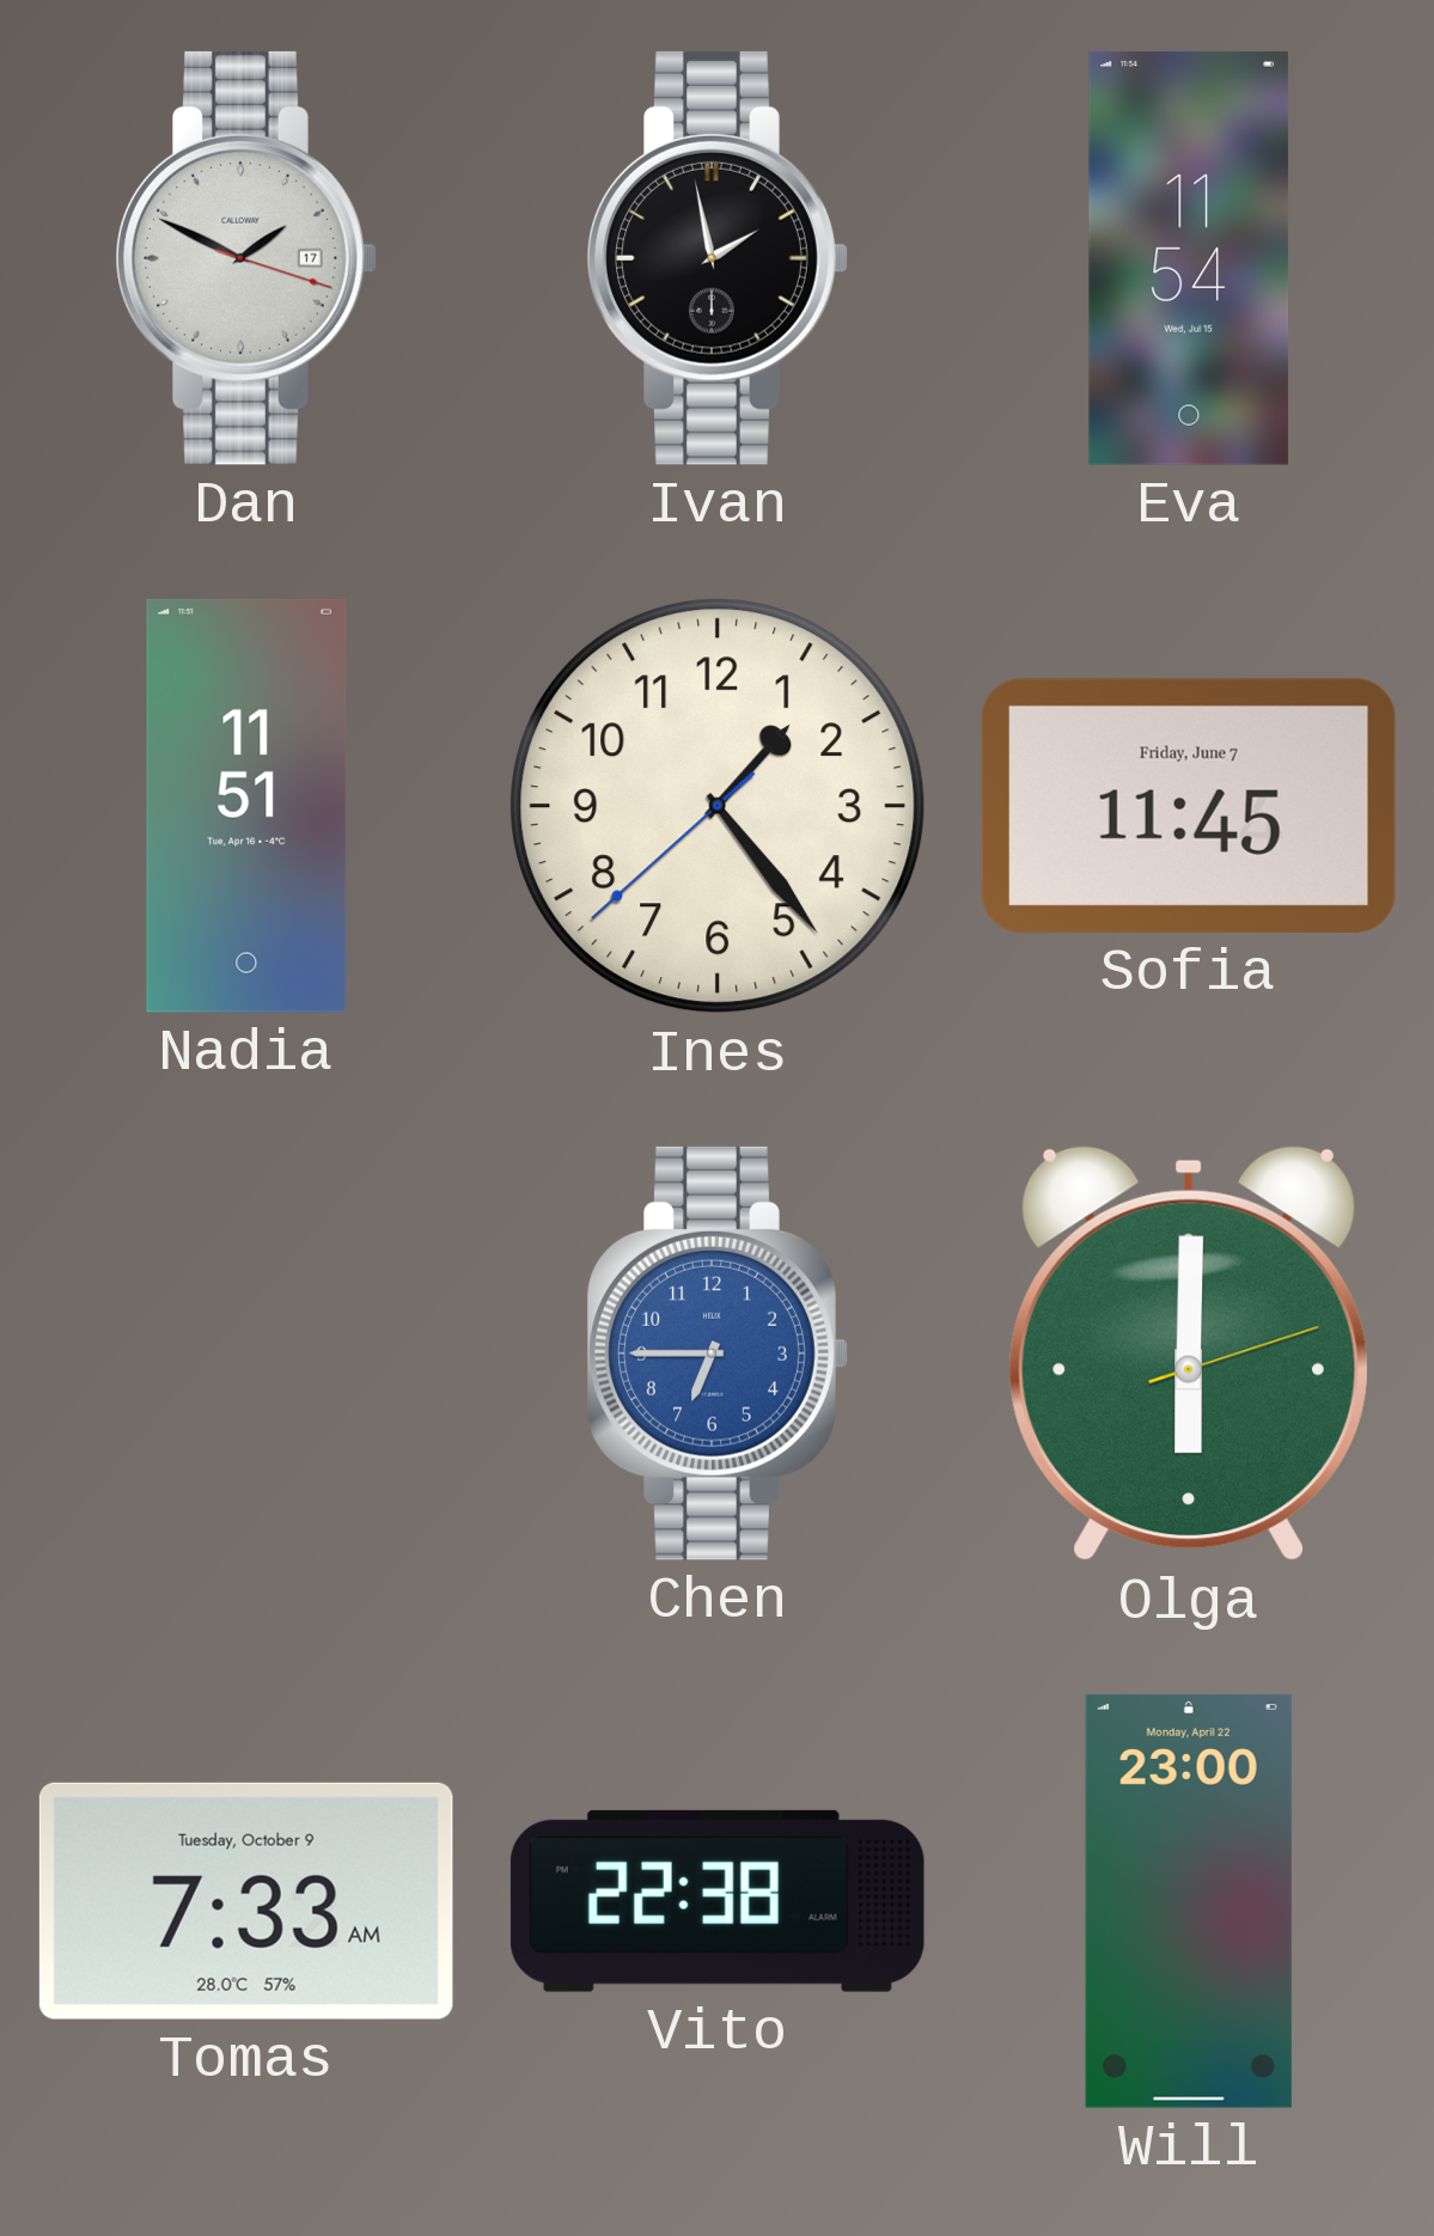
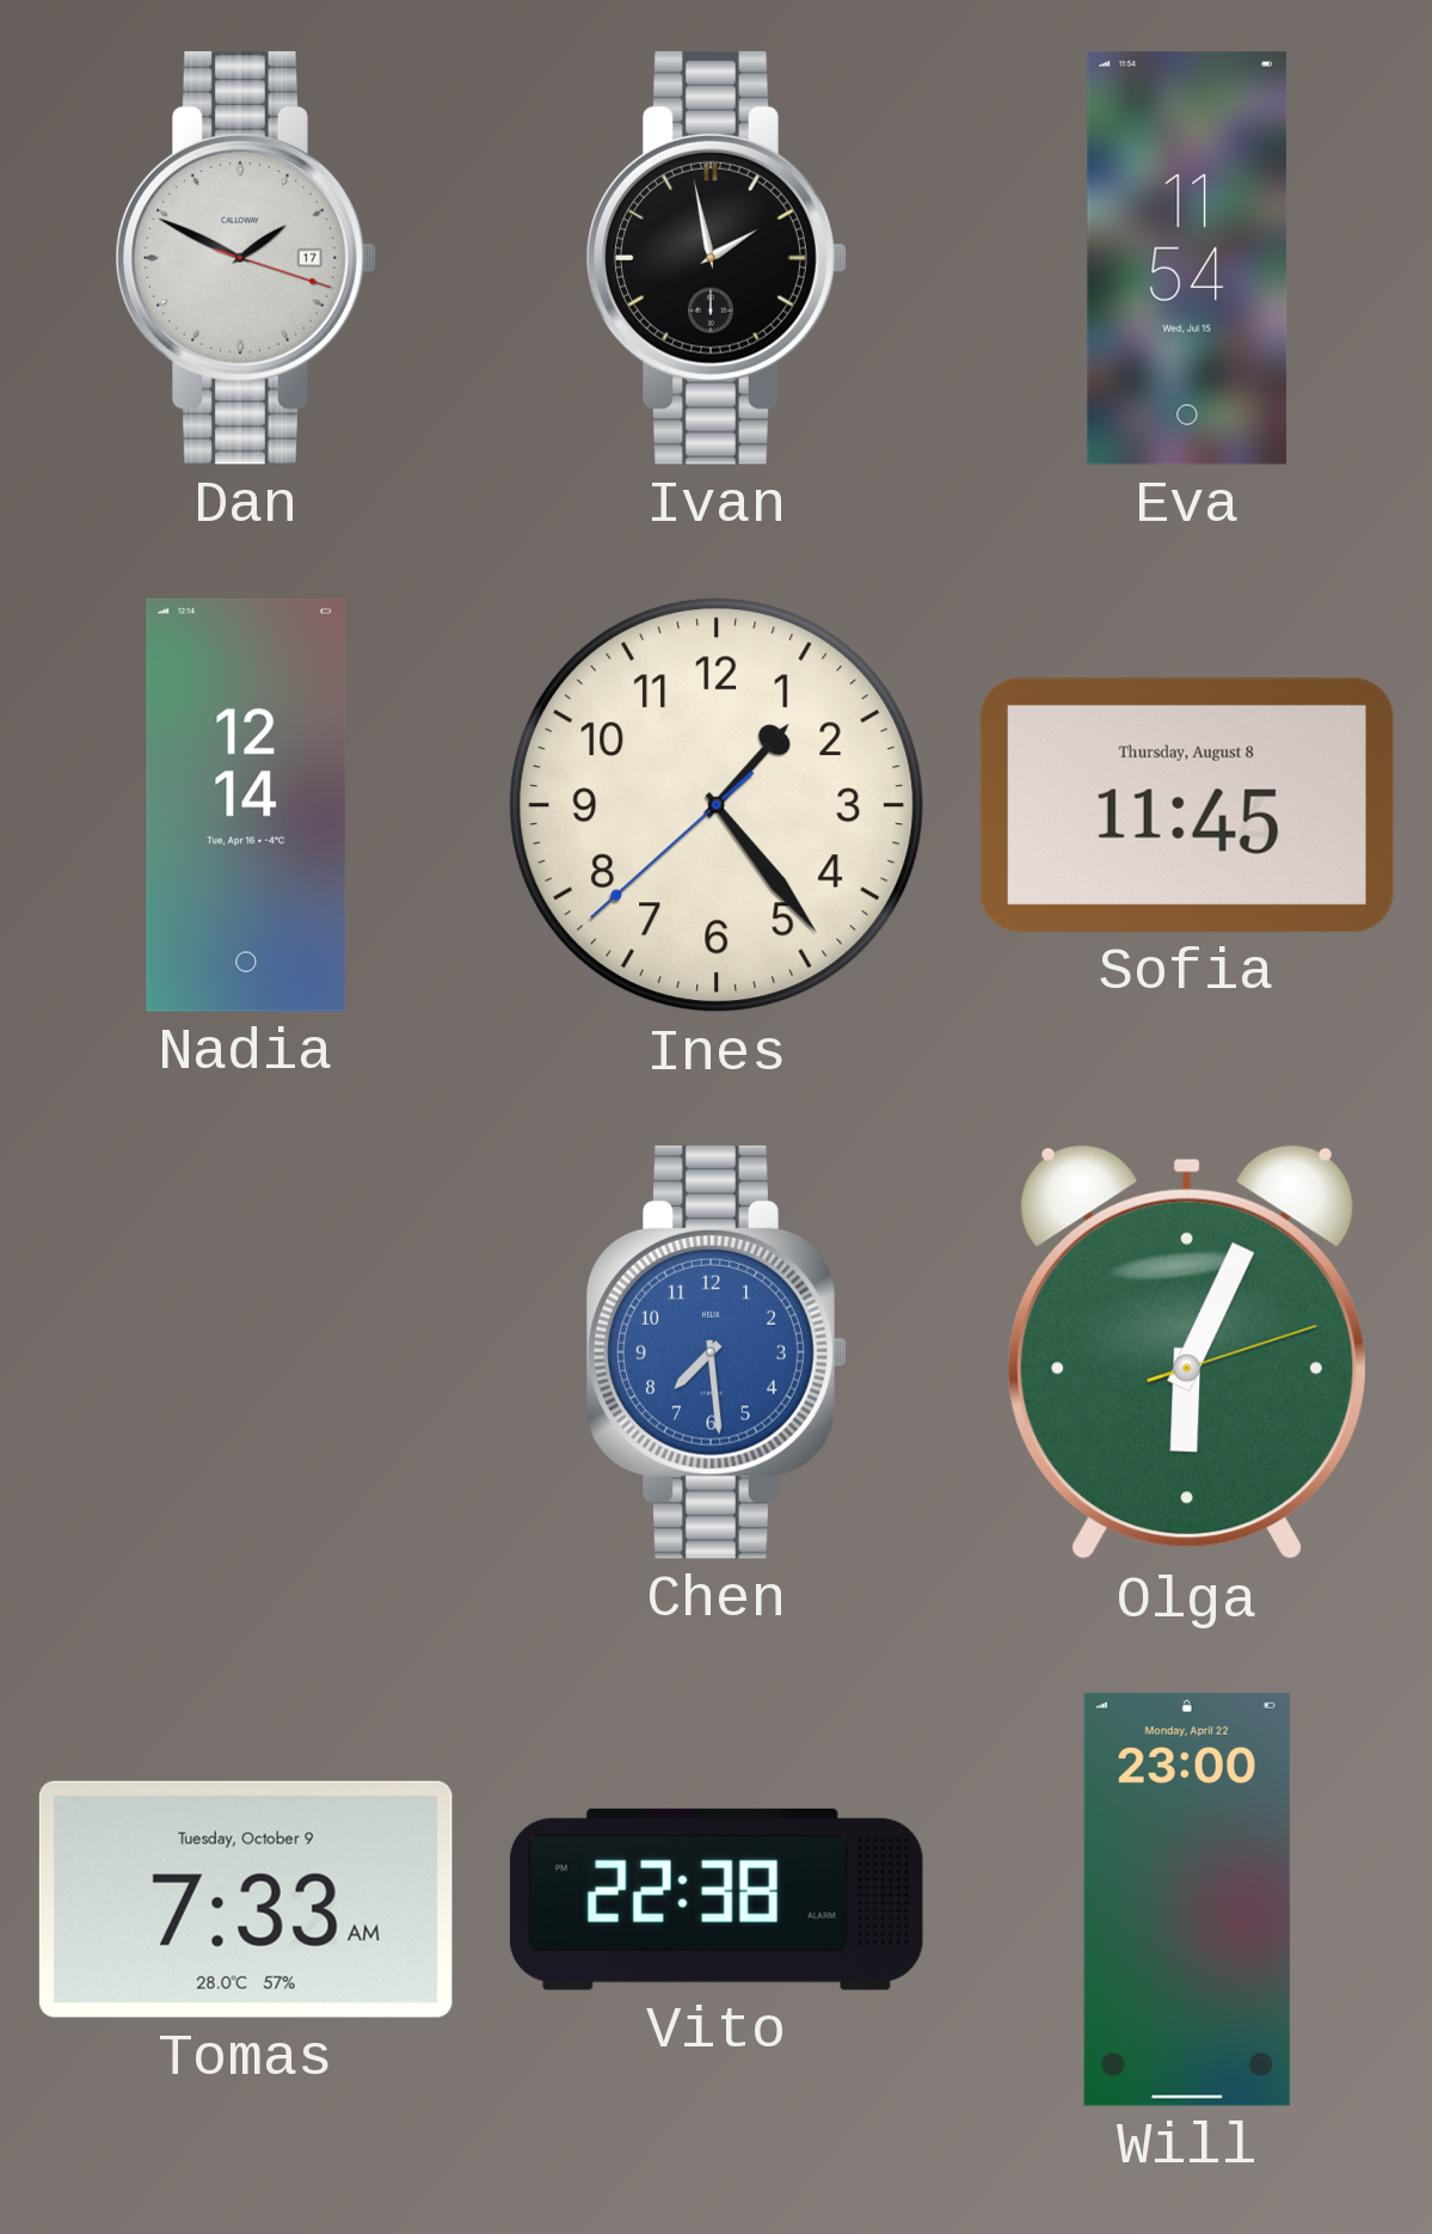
Nadia: 11:51 -> 12:14 (246, 805)
Sofia date: Friday, June 7 -> Thursday, August 8 (1187, 805)
Chen: 6:45 -> 7:29 (717, 1352)
Olga: 6:00 -> 6:04 (1187, 1352)
